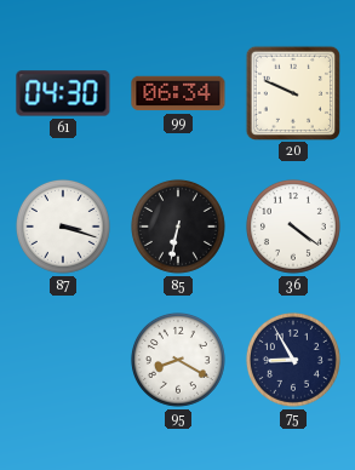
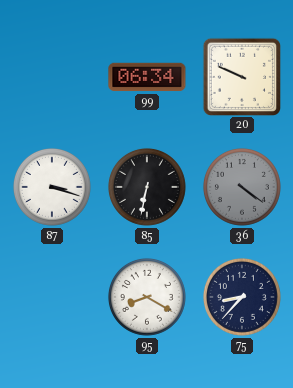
61: 04:30 -> none (63, 93)
36 dial: white -> grey (242, 187)
75: 8:55 -> 8:37 (242, 297)
